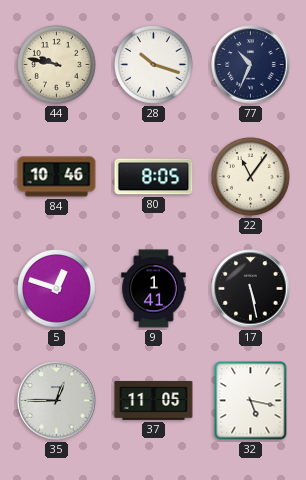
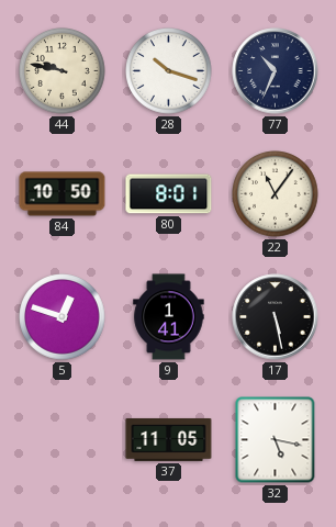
84: 10:46 -> 10:50 (63, 194)
80: 8:05 -> 8:01 (169, 194)
35: 12:45 -> none (57, 401)
